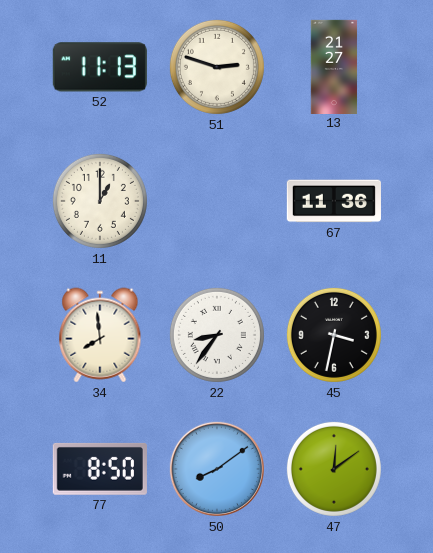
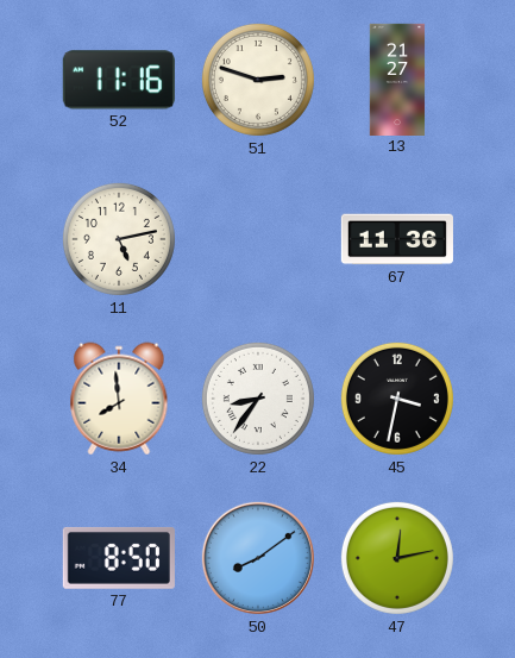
52: 11:13 -> 11:16 (119, 80)
11: 1:00 -> 5:13 (119, 239)
47: 12:09 -> 12:13 (397, 558)
